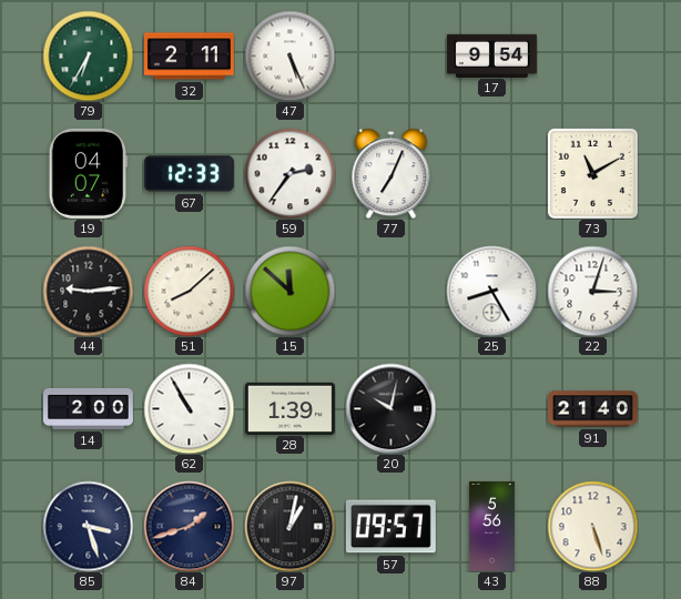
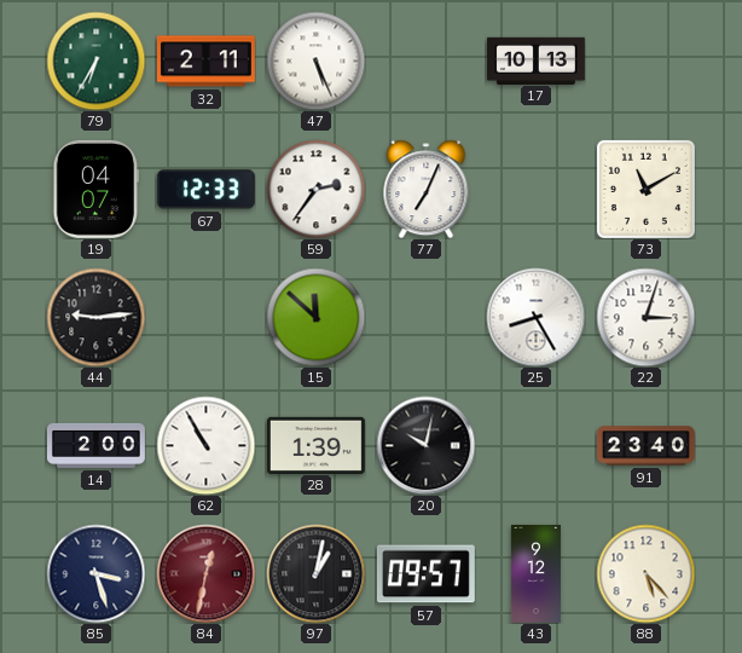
17: 9:54 -> 10:13 (535, 60)
51: 8:08 -> none (189, 291)
91: 21:40 -> 23:40 (647, 446)
84: 1:42 -> 12:32 (205, 573)
84 dial: navy -> burgundy (205, 573)
43: 5:56 -> 9:12 (535, 573)
88: 5:27 -> 5:23 (645, 573)
